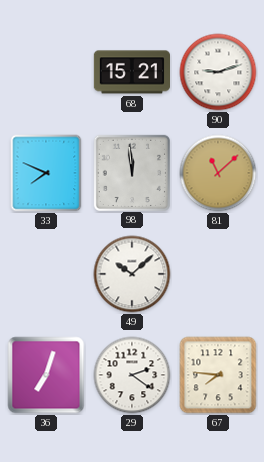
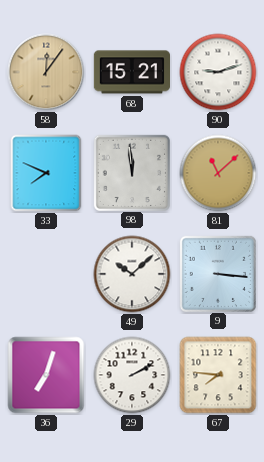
58: none -> 12:06 (46, 72)
9: none -> 3:16 (217, 273)
29: 2:21 -> 2:10 (132, 375)
